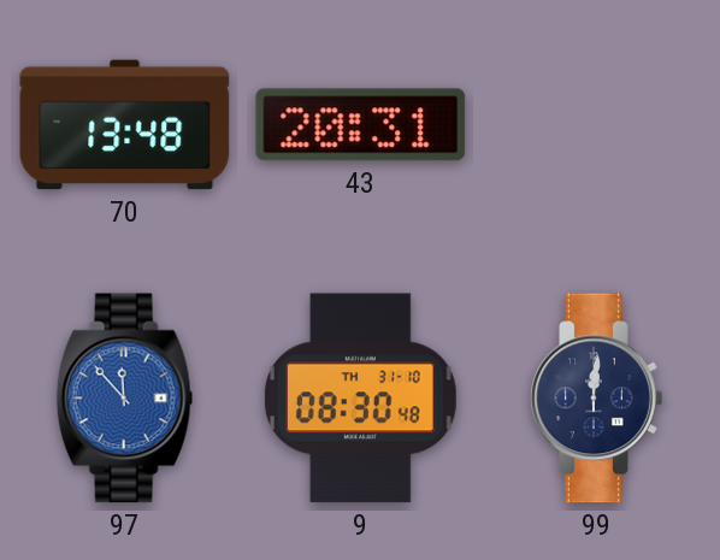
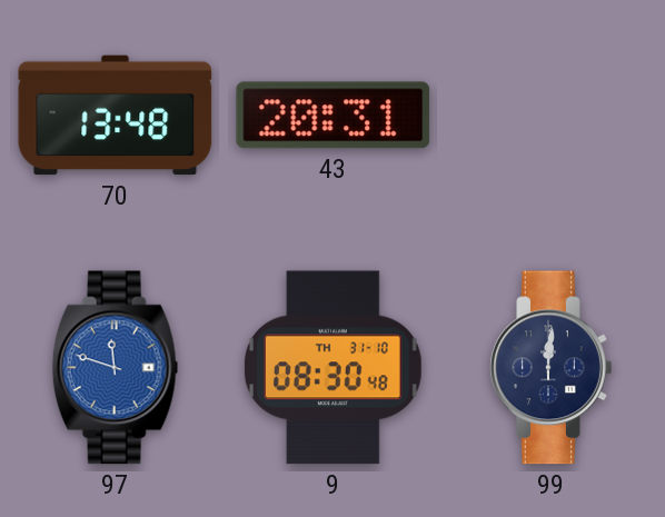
97: 11:53 -> 11:48 (116, 368)
